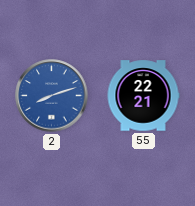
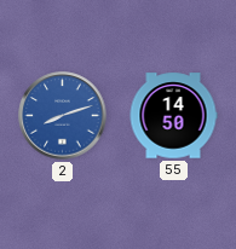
55: 22:21 -> 14:50 (173, 116)
